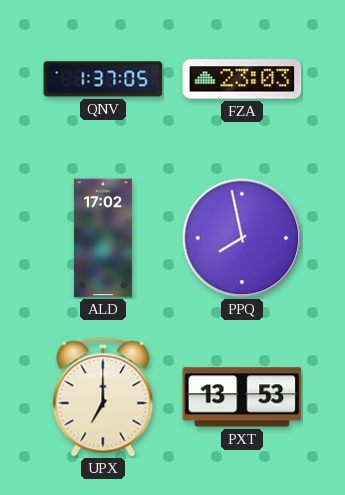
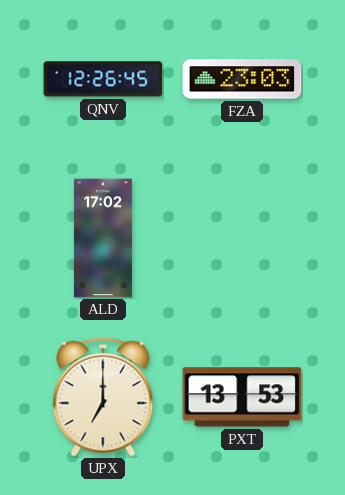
QNV: 1:37 -> 12:26 (103, 79)
PPQ: 7:58 -> none (242, 238)
